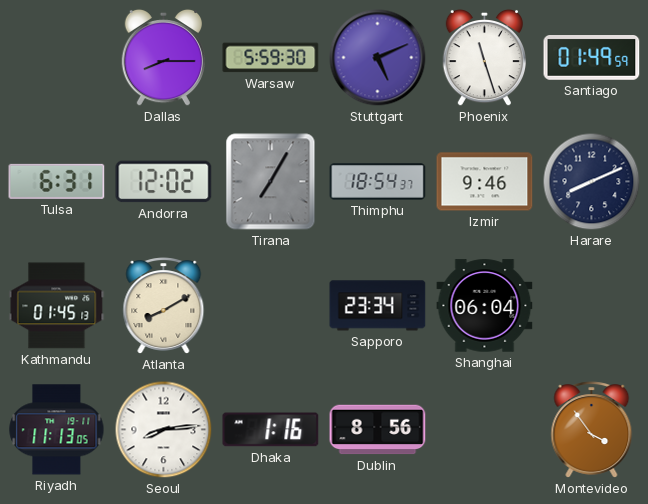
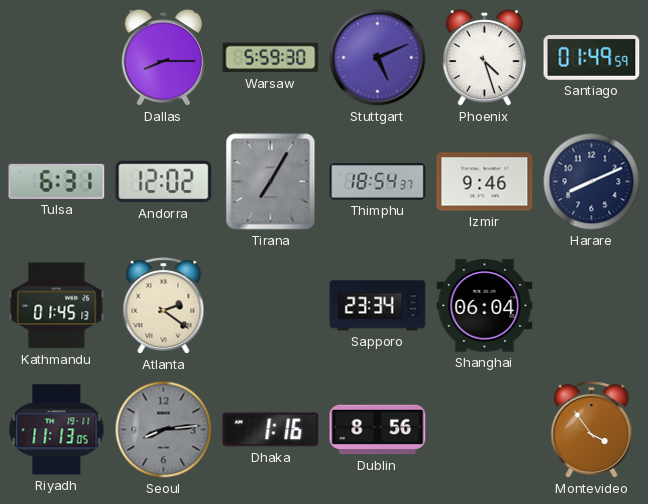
Phoenix: 11:27 -> 4:27 (484, 58)
Atlanta: 8:10 -> 2:21 (164, 306)
Seoul dial: white -> grey (164, 430)
